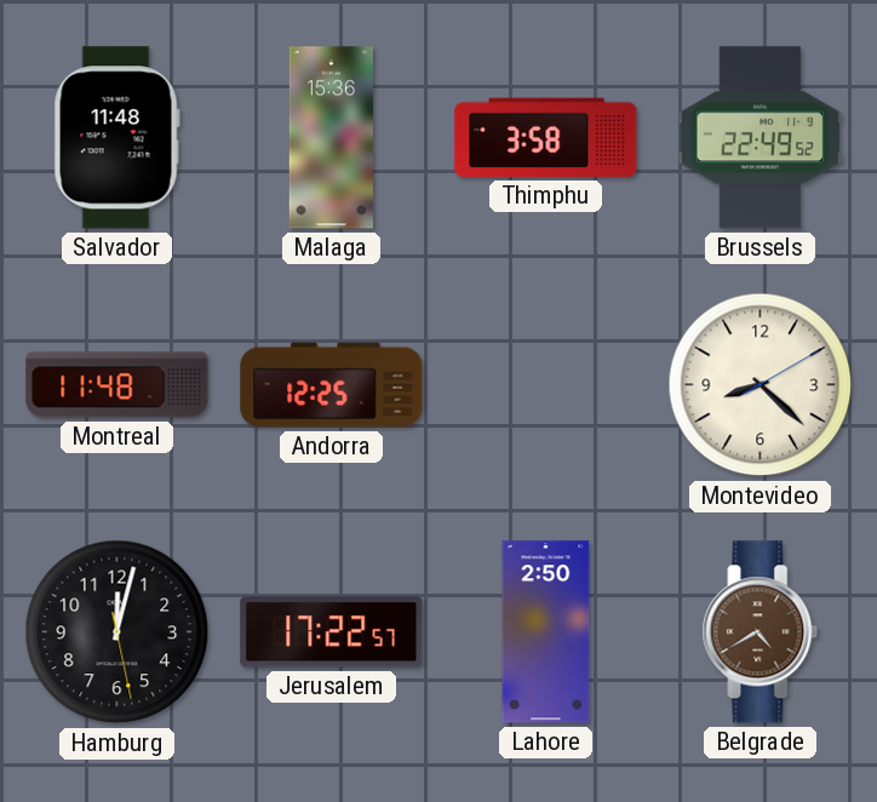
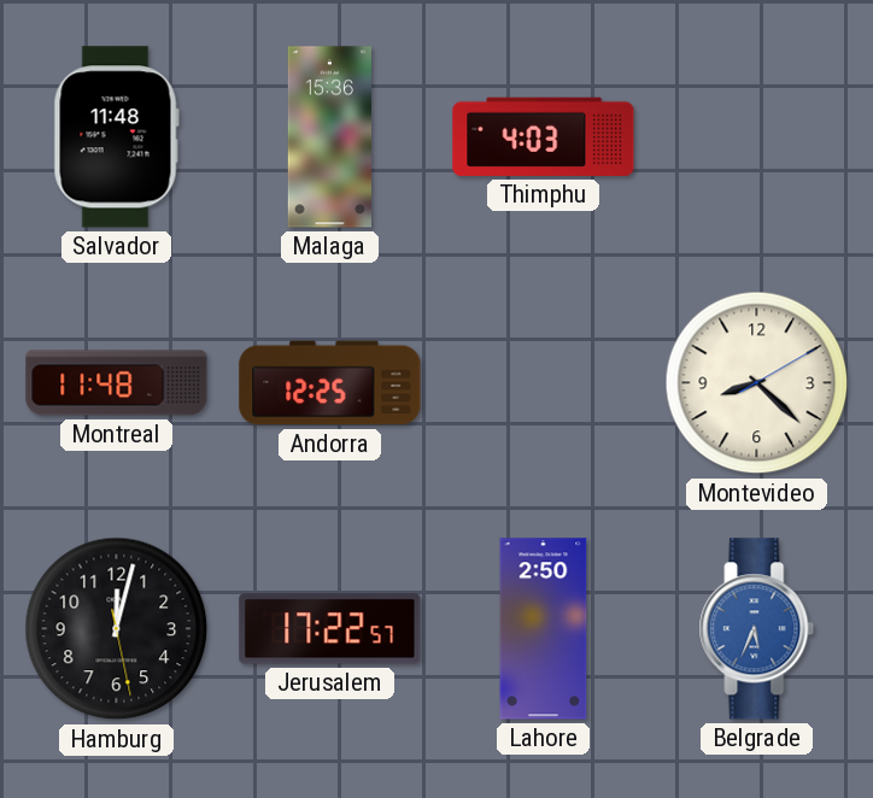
Thimphu: 3:58 -> 4:03 (544, 136)
Brussels: 22:49 -> none (761, 138)
Belgrade: 4:40 -> 5:34 (757, 629)
Belgrade dial: brown -> blue (757, 629)
